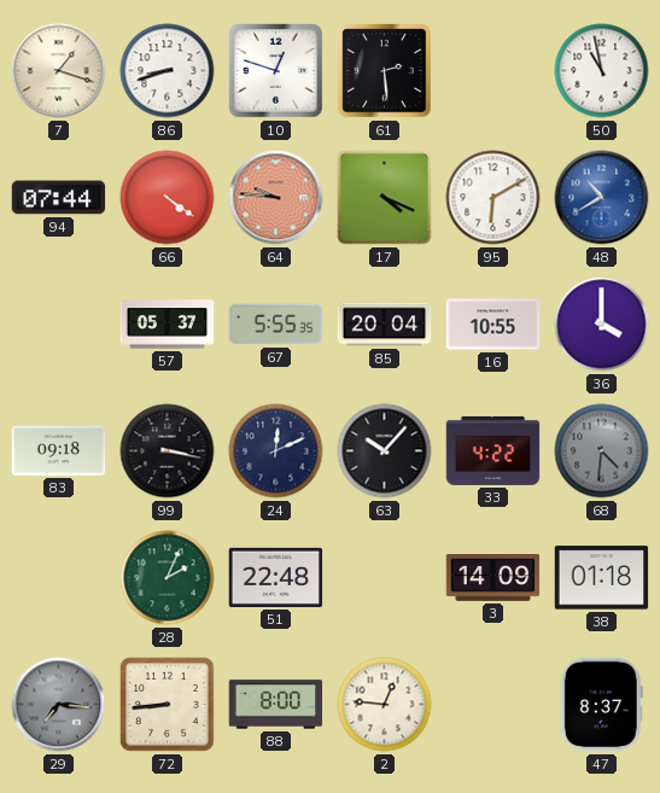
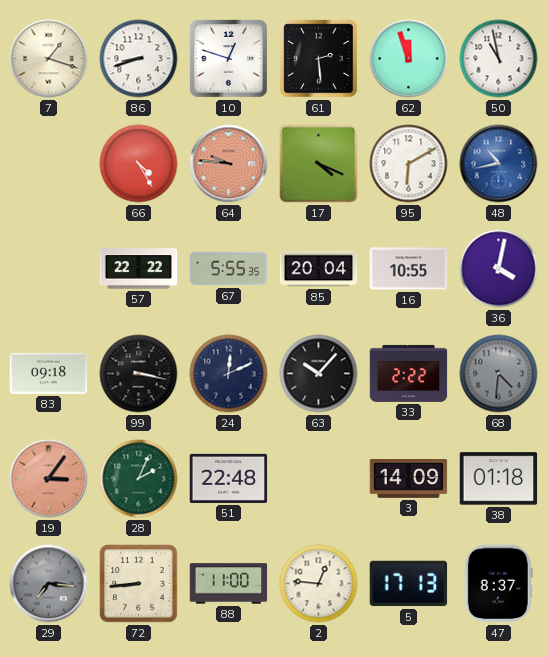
62: none -> 11:57 (409, 59)
94: 07:44 -> none (59, 198)
66: 4:21 -> 4:25 (139, 164)
48: 10:40 -> 10:43 (499, 164)
57: 05:37 -> 22:22 (139, 269)
36: 4:00 -> 4:02 (499, 269)
33: 4:22 -> 2:22 (409, 373)
19: none -> 3:06 (49, 479)
88: 8:00 -> 11:00 (229, 584)
5: none -> 17:13 (409, 584)
